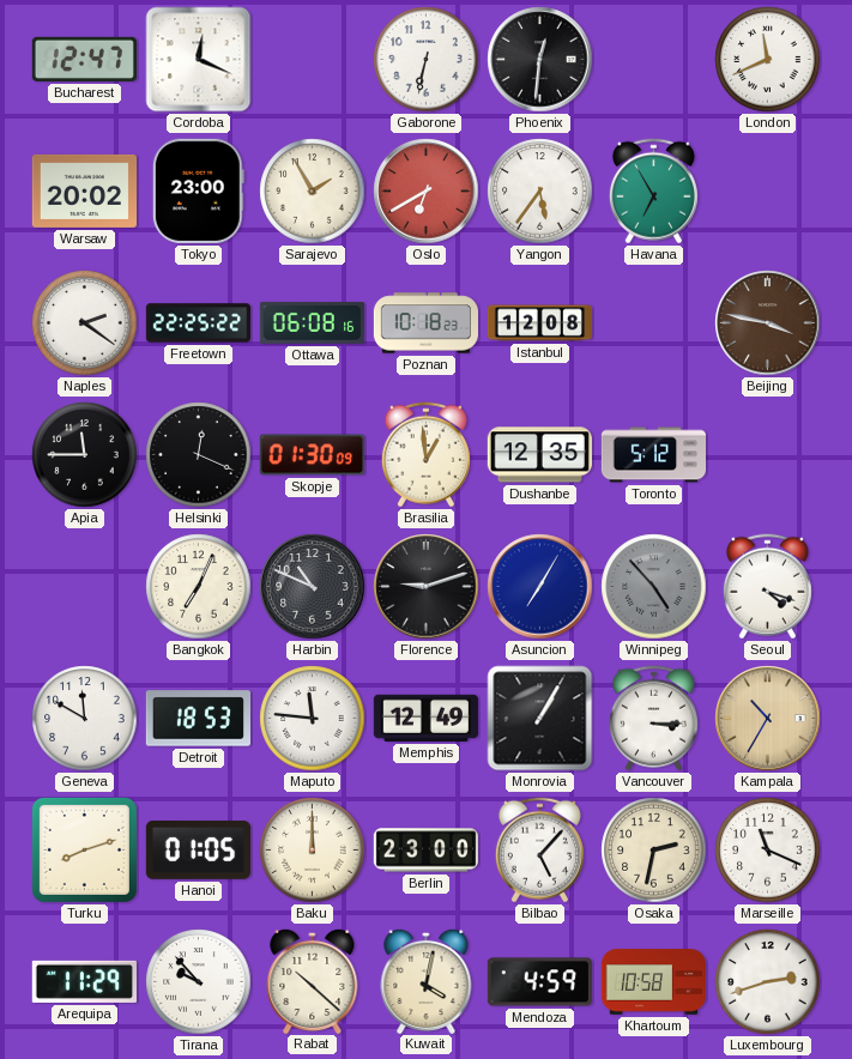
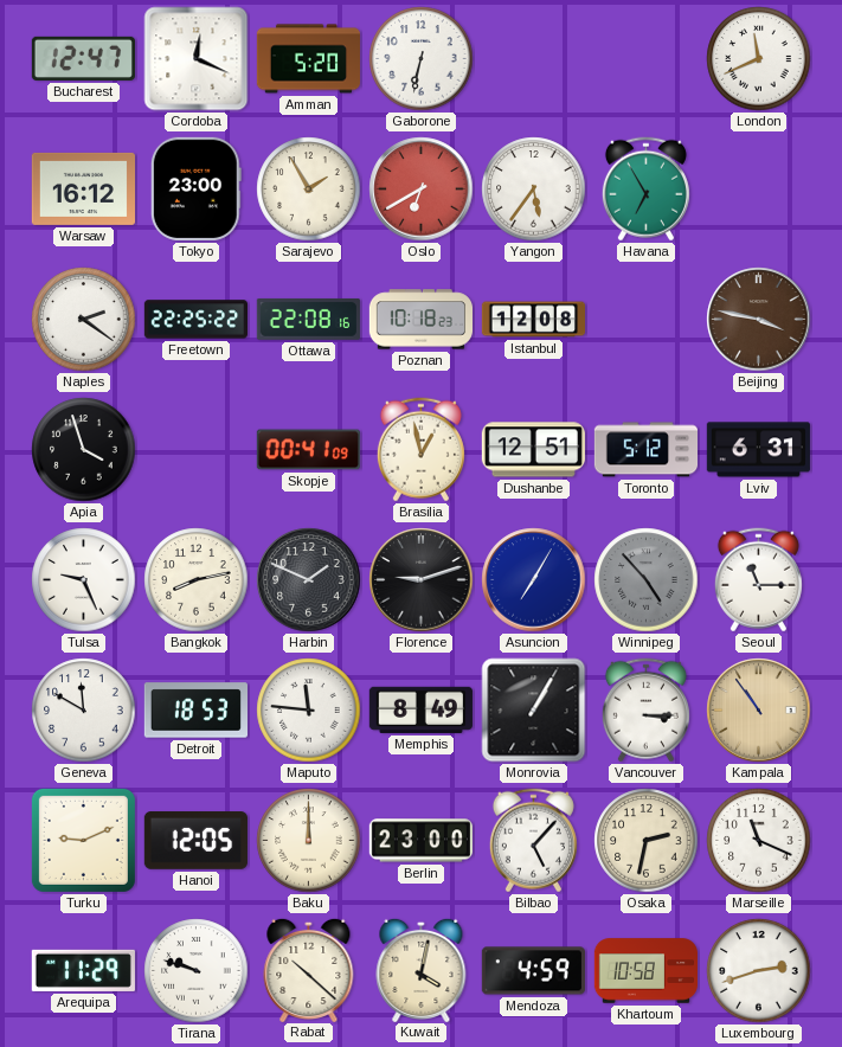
Amman: none -> 5:20 (308, 59)
Phoenix: 12:31 -> none (540, 60)
Warsaw: 20:02 -> 16:12 (83, 188)
Ottawa: 06:08 -> 22:08 (308, 319)
Apia: 11:45 -> 3:57 (84, 450)
Helsinki: 12:19 -> none (199, 455)
Skopje: 01:30 -> 00:41 (308, 450)
Brasilia: 12:59 -> 12:58 (420, 450)
Dushanbe: 12:35 -> 12:51 (533, 450)
Lviv: none -> 6:31 (758, 450)
Tulsa: none -> 9:26 (84, 580)
Bangkok: 7:04 -> 8:13 (197, 580)
Harbin: 10:49 -> 1:49 (309, 580)
Seoul: 4:18 -> 11:15 (758, 580)
Memphis: 12:49 -> 8:49 (420, 709)
Kampala: 10:35 -> 10:54 (759, 711)
Turku: 8:12 -> 9:11 (83, 840)
Hanoi: 01:05 -> 12:05 (195, 841)
Tirana: 9:53 -> 9:48 (197, 971)
